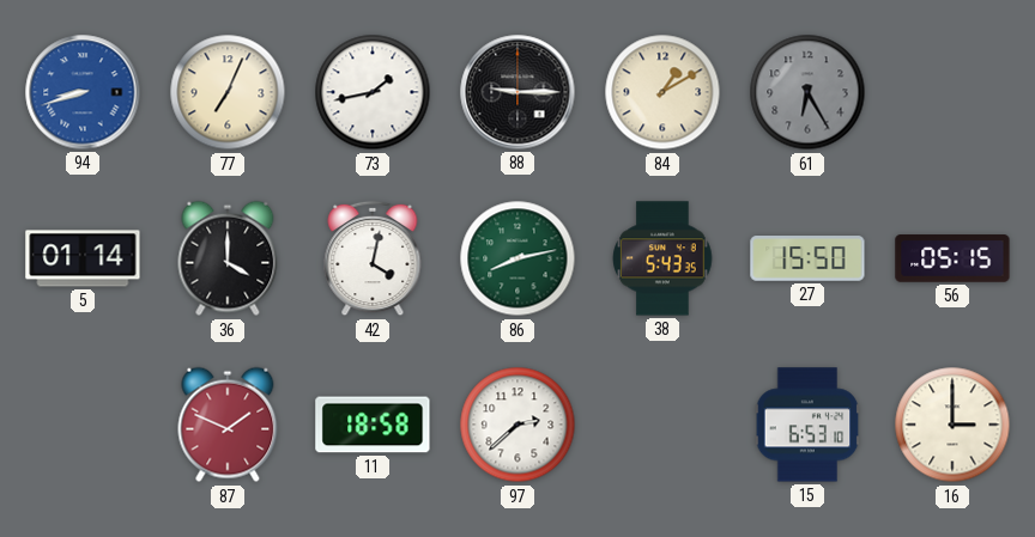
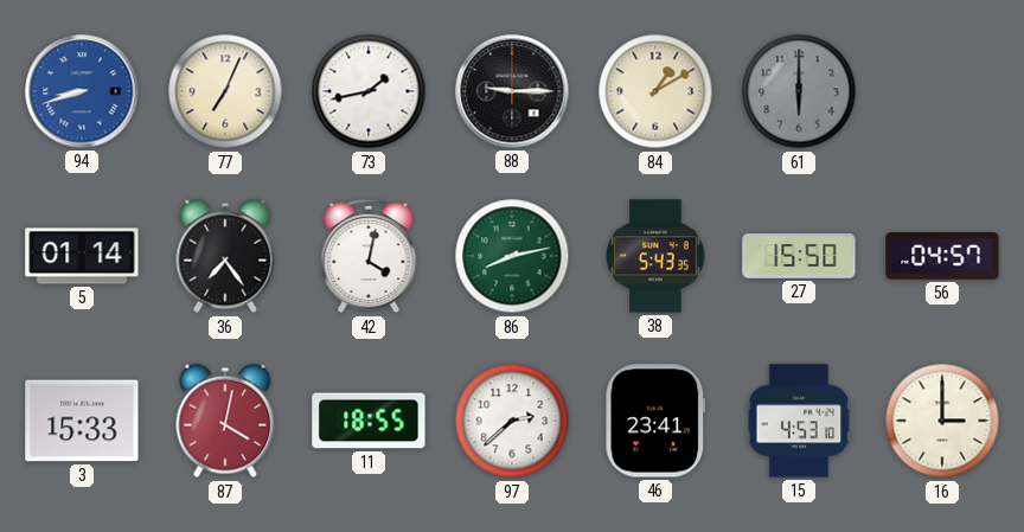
61: 6:25 -> 6:00 (799, 91)
36: 4:00 -> 7:24 (225, 256)
56: 05:15 -> 04:57 (942, 256)
3: none -> 15:33 (82, 421)
87: 1:49 -> 4:02 (225, 421)
11: 18:58 -> 18:55 (369, 421)
46: none -> 23:41 (655, 421)
15: 6:53 -> 4:53 (799, 421)
